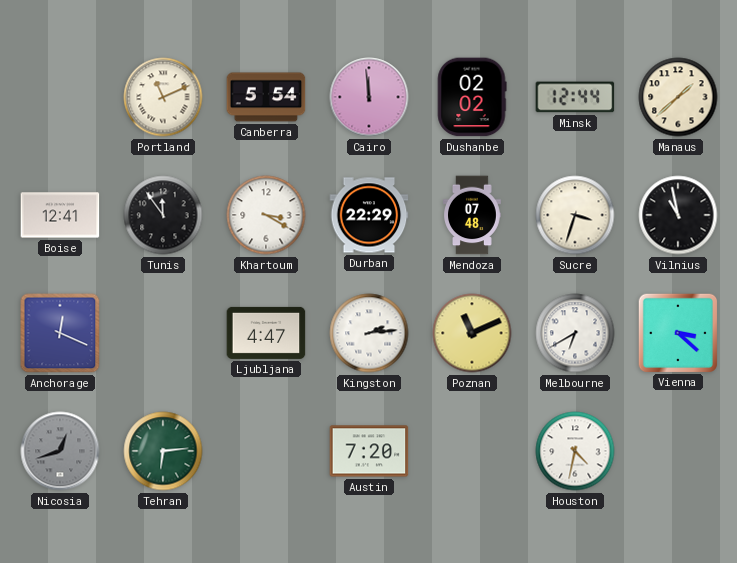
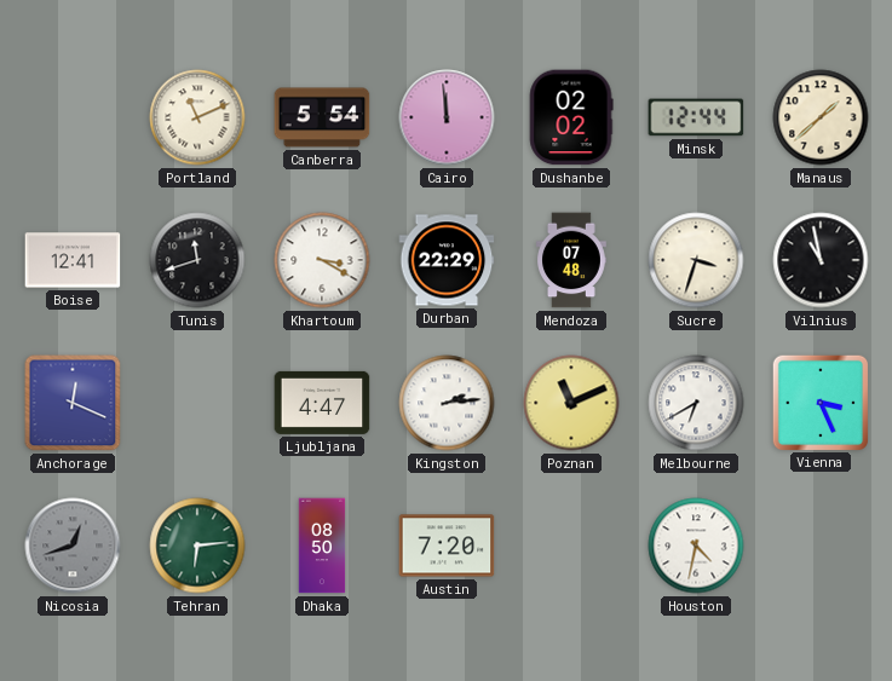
Tunis: 11:54 -> 11:42 (197, 260)
Vienna: 3:22 -> 3:26 (819, 402)
Dhaka: none -> 08:50 (322, 546)
